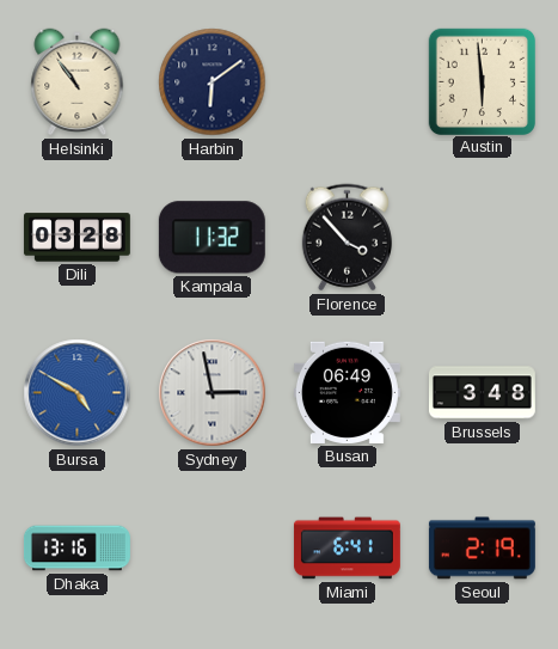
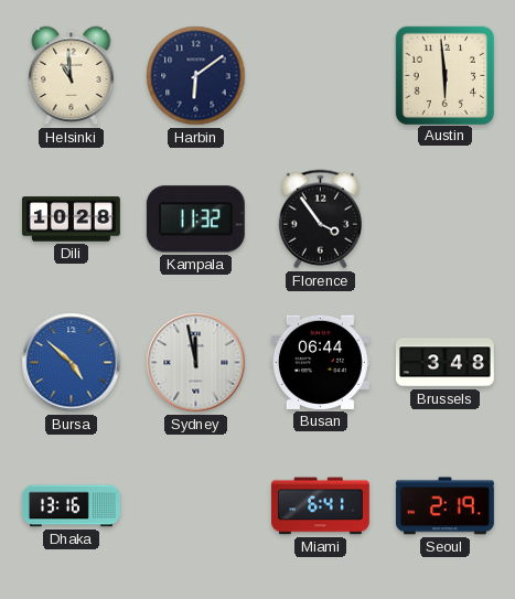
Helsinki: 10:54 -> 10:59 (72, 76)
Dili: 03:28 -> 10:28 (71, 220)
Florence: 3:53 -> 3:54 (320, 220)
Bursa: 4:50 -> 4:52 (72, 363)
Sydney: 2:58 -> 11:58 (196, 363)
Busan: 06:49 -> 06:44 (320, 362)
